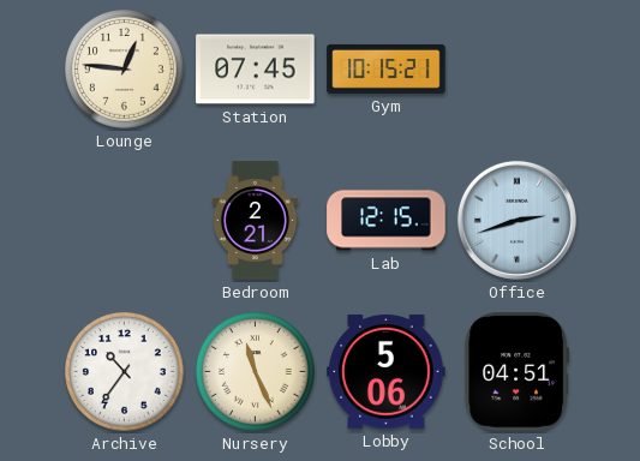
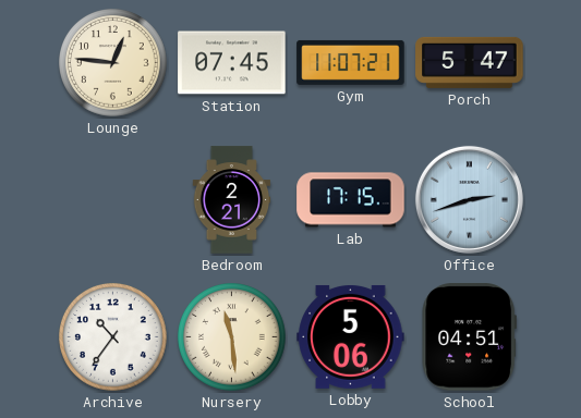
Gym: 10:15 -> 11:07 (351, 62)
Porch: none -> 5:47 (470, 62)
Lab: 12:15 -> 17:15 (351, 200)
Nursery: 11:26 -> 11:29 (232, 337)
